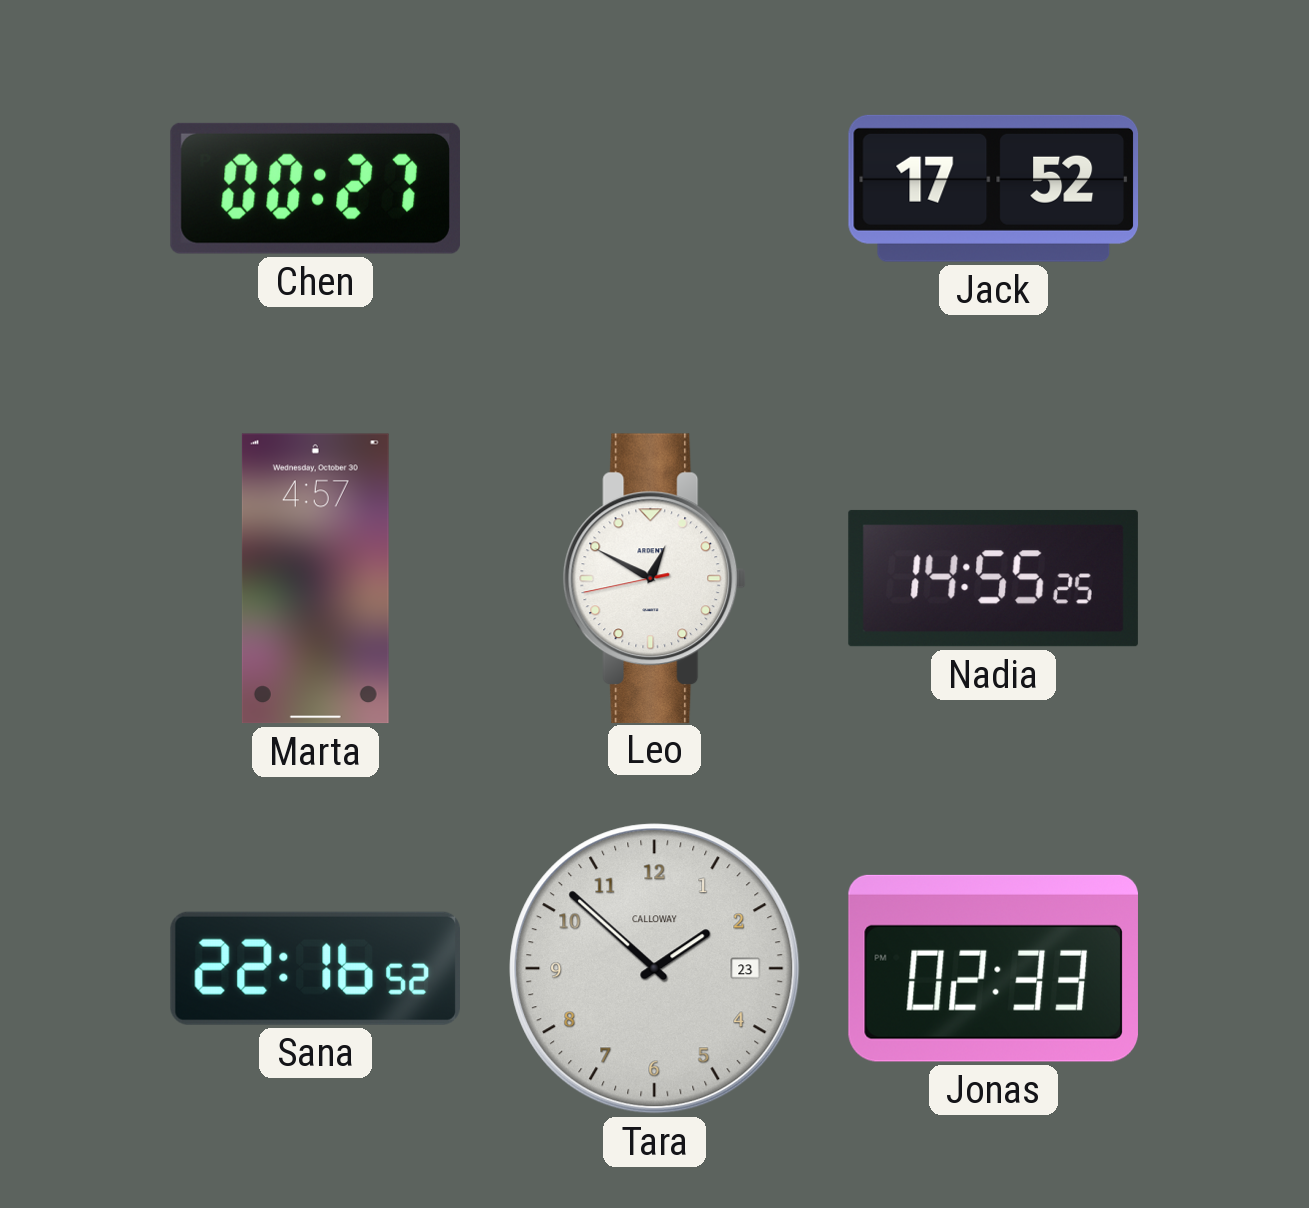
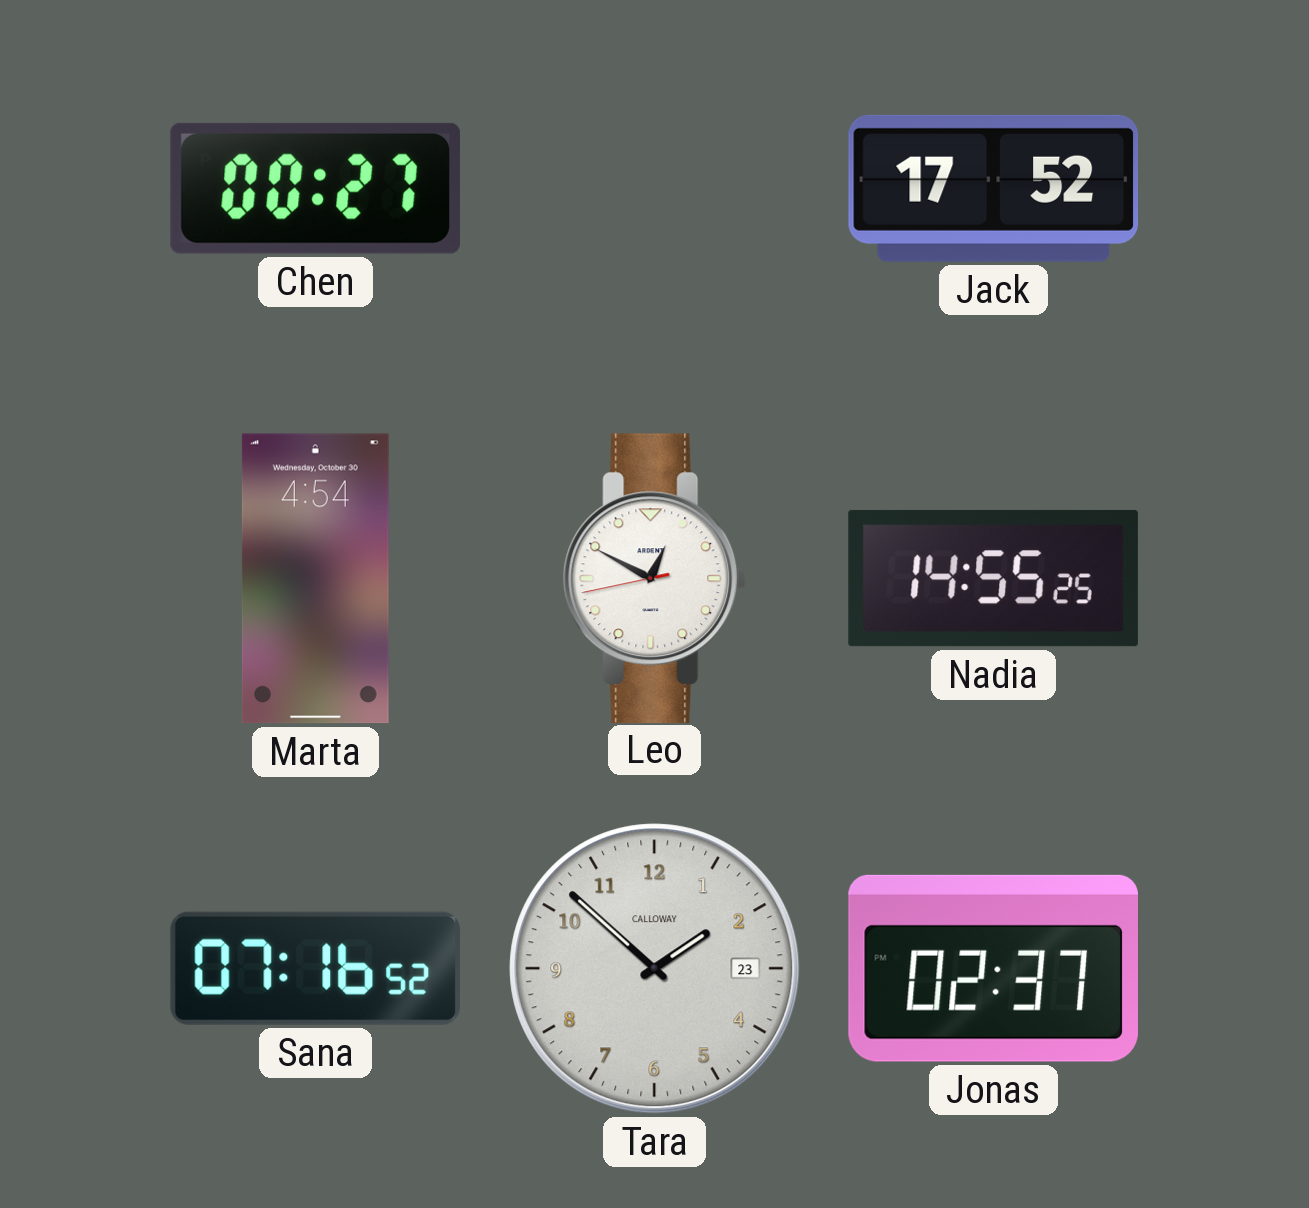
Marta: 4:57 -> 4:54 (315, 579)
Sana: 22:16 -> 07:16 (315, 968)
Jonas: 02:33 -> 02:37 (993, 968)
